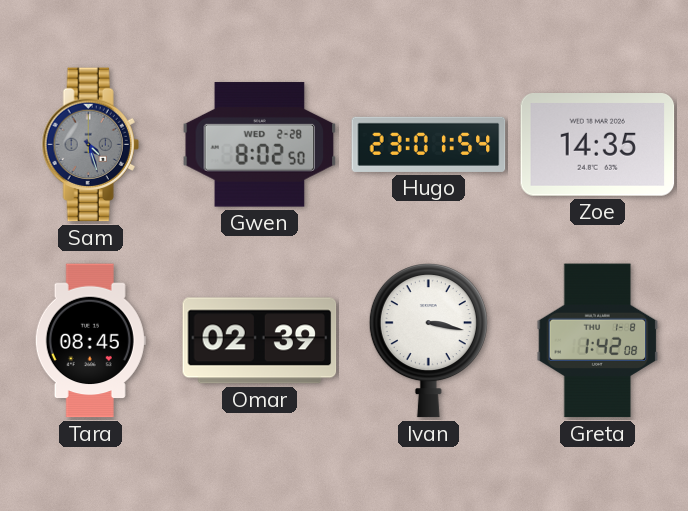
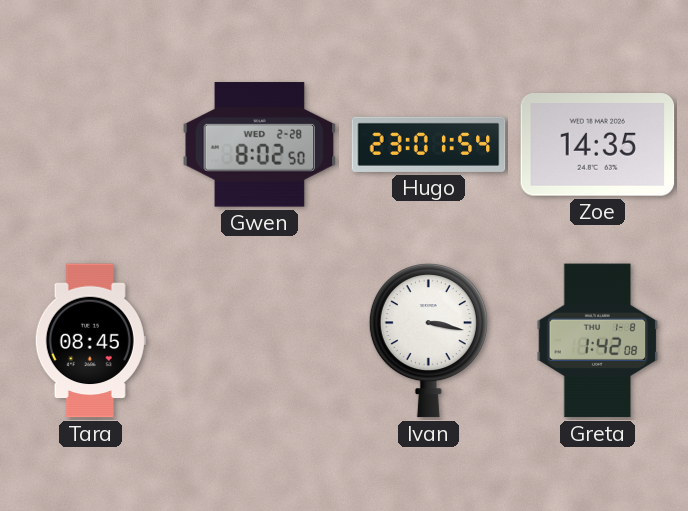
Sam: 4:27 -> none (90, 145)
Omar: 02:39 -> none (260, 341)
